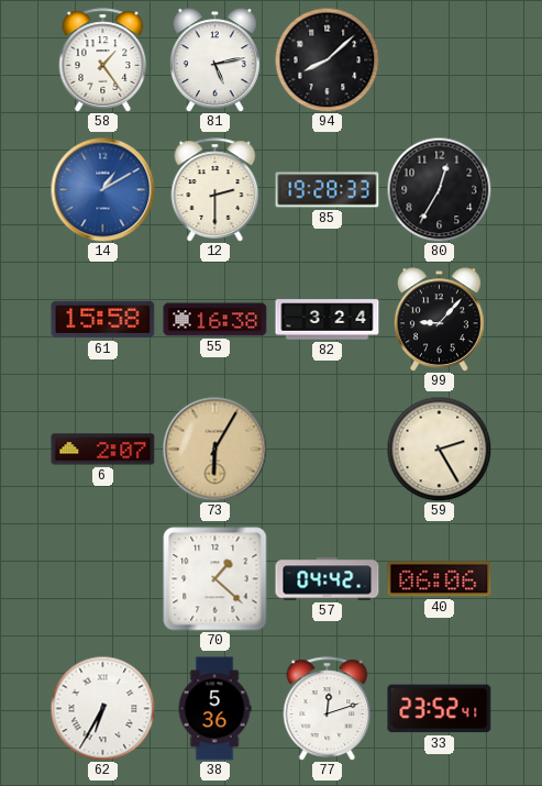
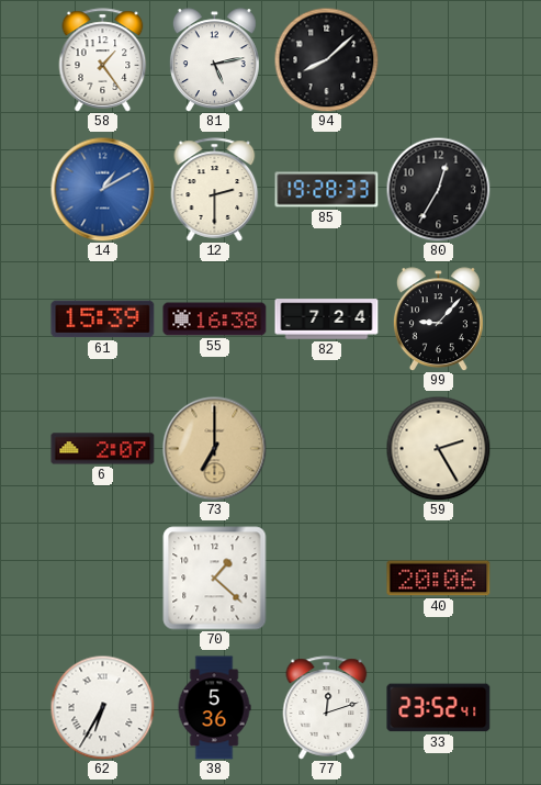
61: 15:58 -> 15:39 (103, 319)
82: 3:24 -> 7:24 (327, 319)
73: 6:05 -> 7:00 (214, 448)
57: 04:42 -> none (328, 579)
40: 06:06 -> 20:06 (439, 579)
